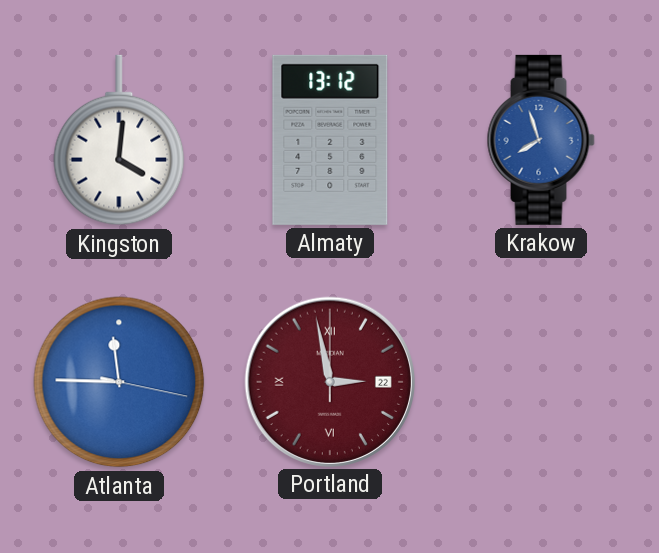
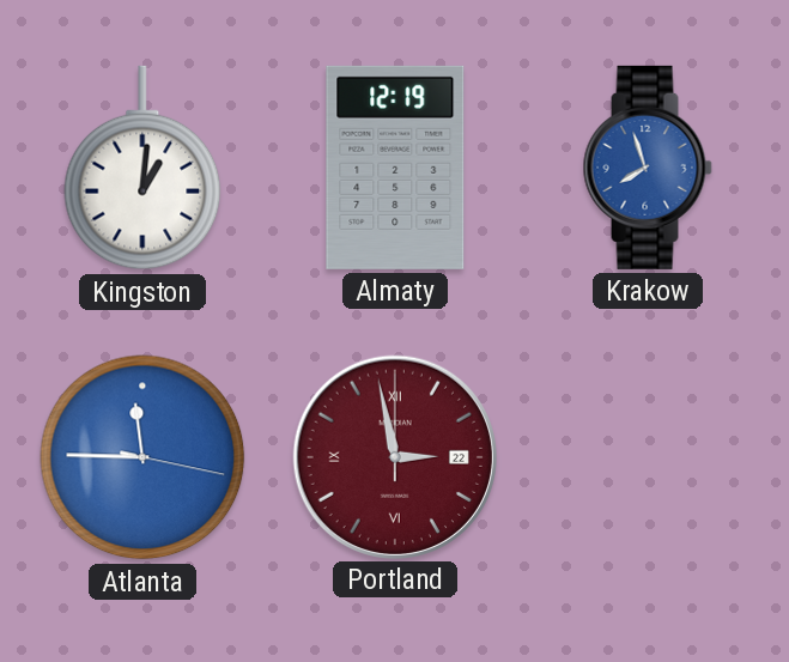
Kingston: 4:01 -> 1:01 (142, 168)
Almaty: 13:12 -> 12:19 (395, 168)
